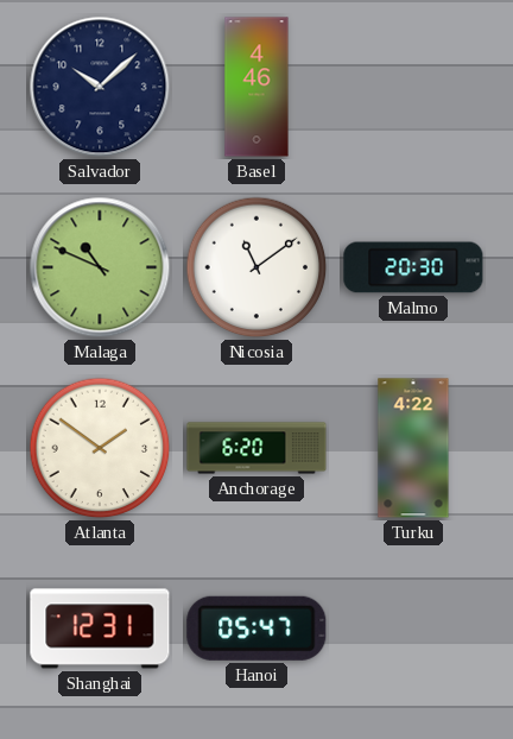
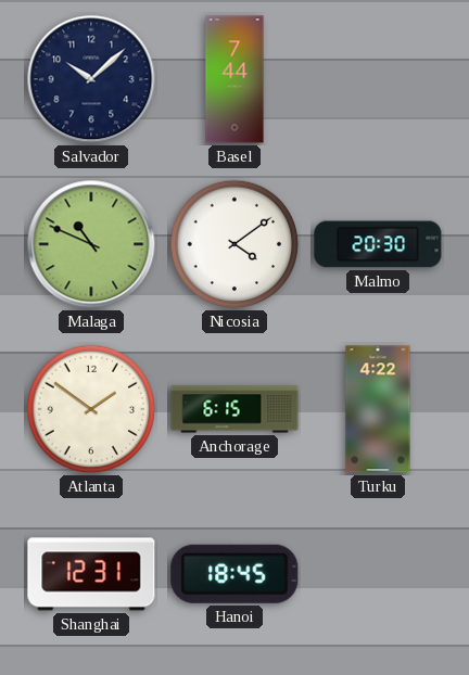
Basel: 4:46 -> 7:44 (234, 79)
Nicosia: 11:09 -> 4:09 (234, 244)
Anchorage: 6:20 -> 6:15 (234, 409)
Hanoi: 05:47 -> 18:45 (234, 574)
